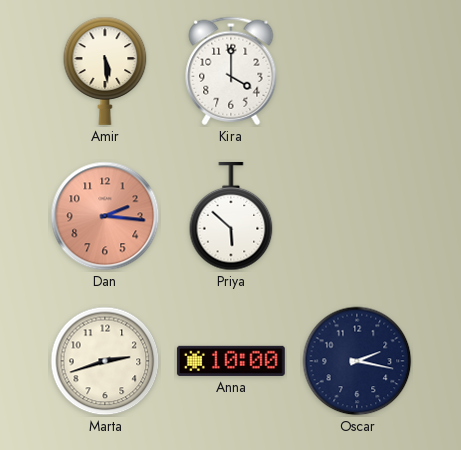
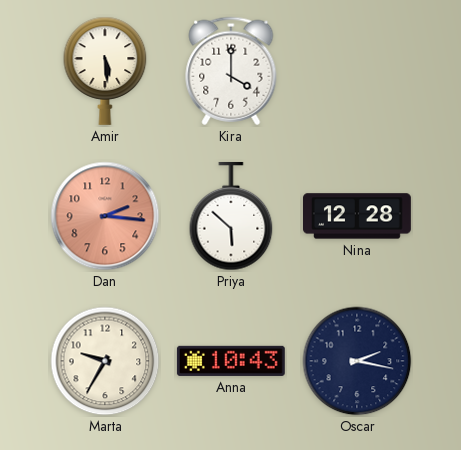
Nina: none -> 12:28 (358, 216)
Marta: 2:42 -> 9:35 (105, 361)
Anna: 10:00 -> 10:43 (231, 361)
